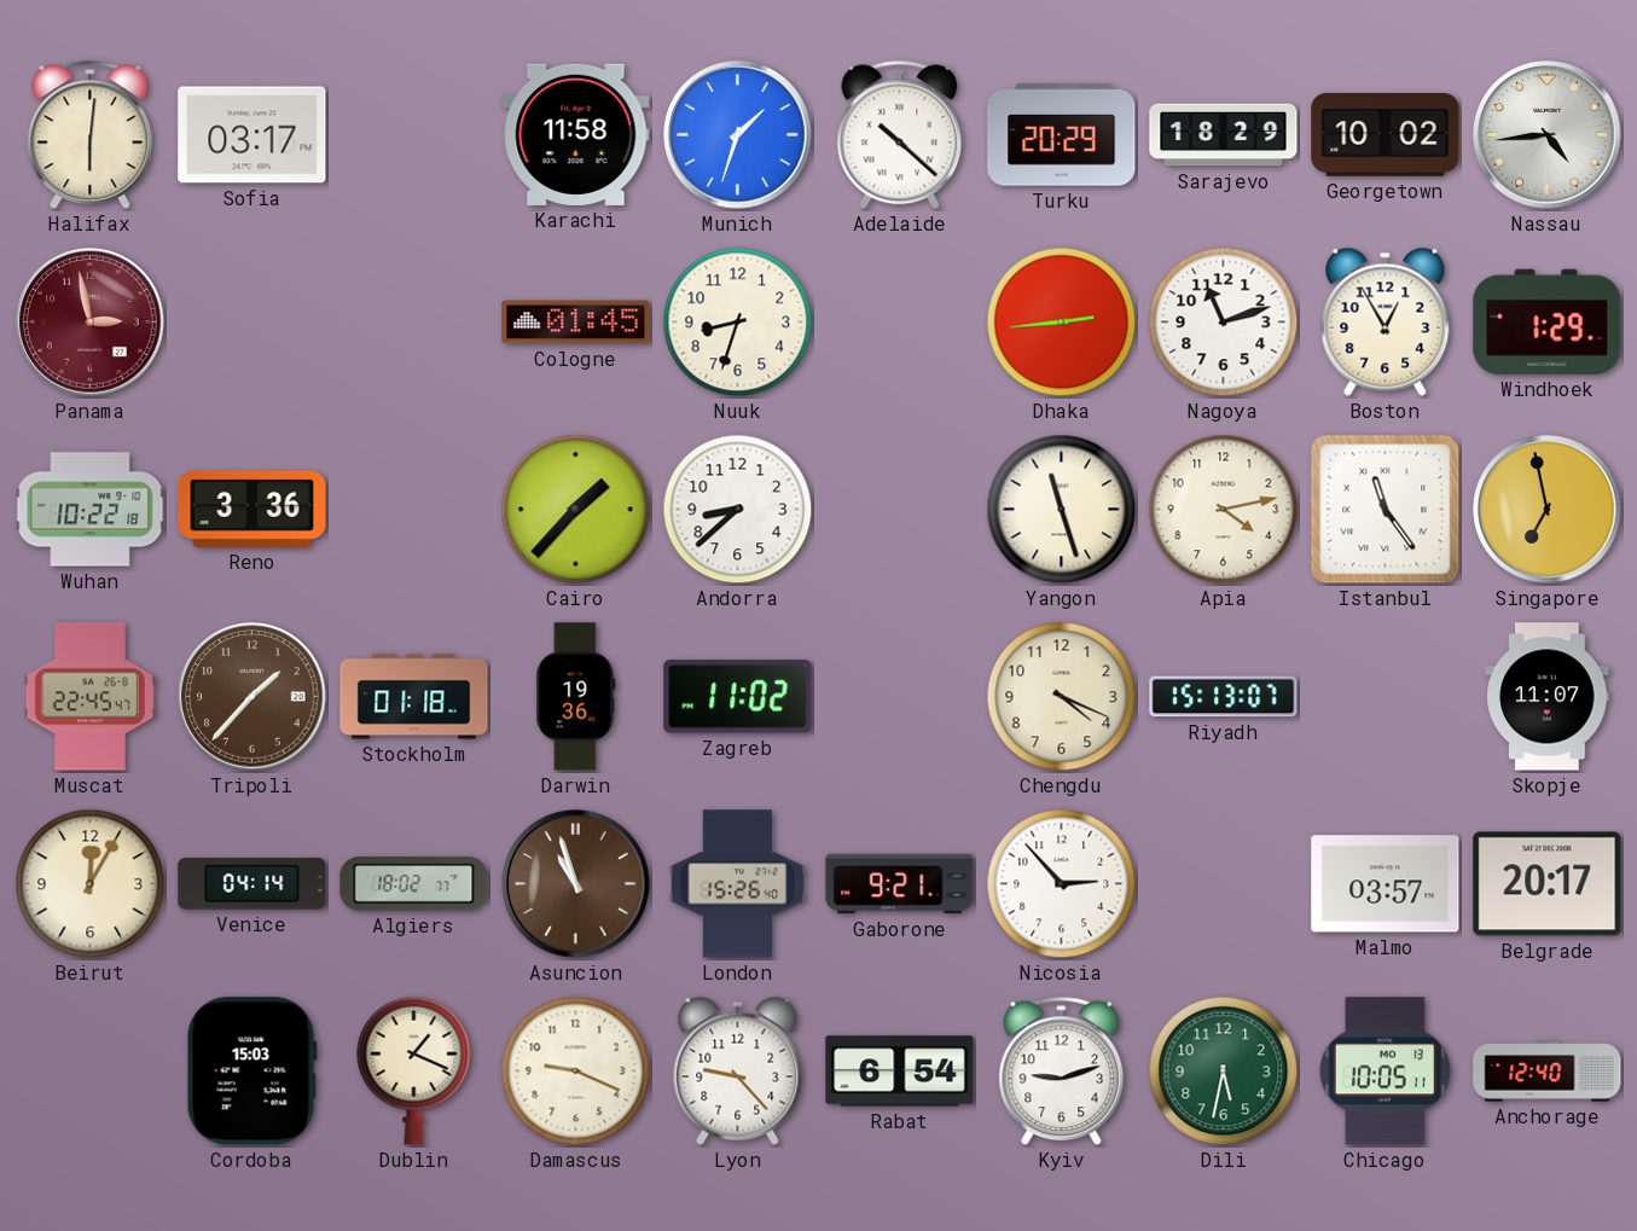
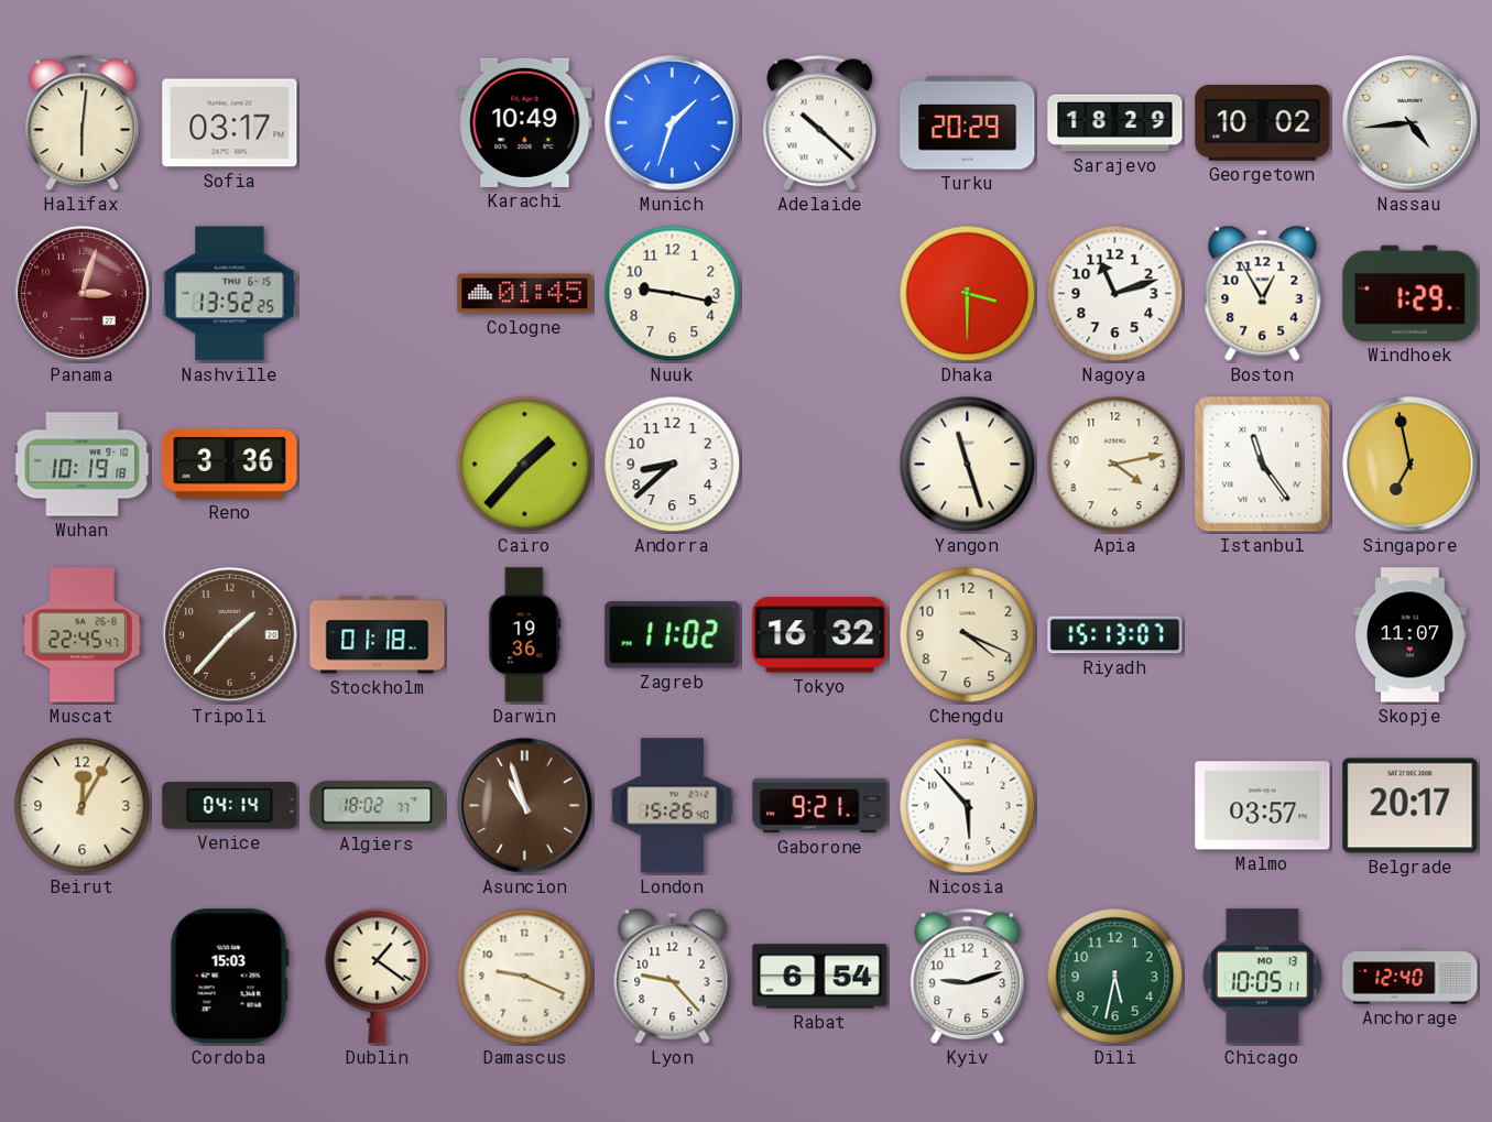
Karachi: 11:58 -> 10:49 (525, 122)
Panama: 2:58 -> 3:03 (83, 294)
Nashville: none -> 13:52 (230, 294)
Nuuk: 8:33 -> 9:17 (673, 294)
Dhaka: 2:44 -> 3:30 (968, 294)
Wuhan: 10:22 -> 10:19 (83, 465)
Tokyo: none -> 16:32 (820, 635)
Nicosia: 2:53 -> 5:53 (968, 806)
Dublin: 1:19 -> 1:21 (378, 976)
